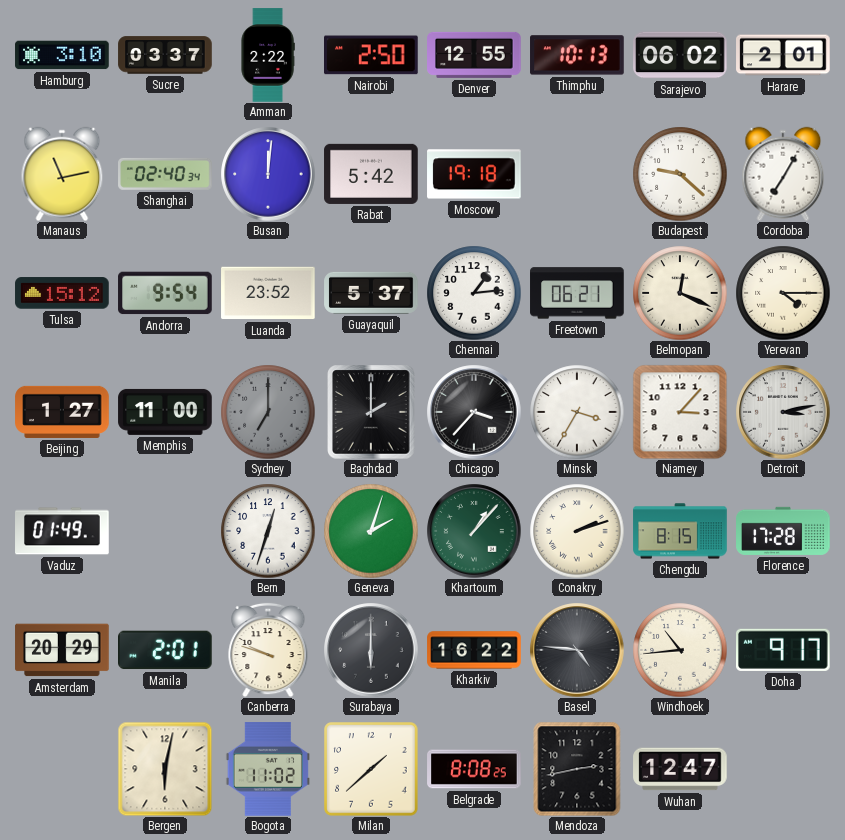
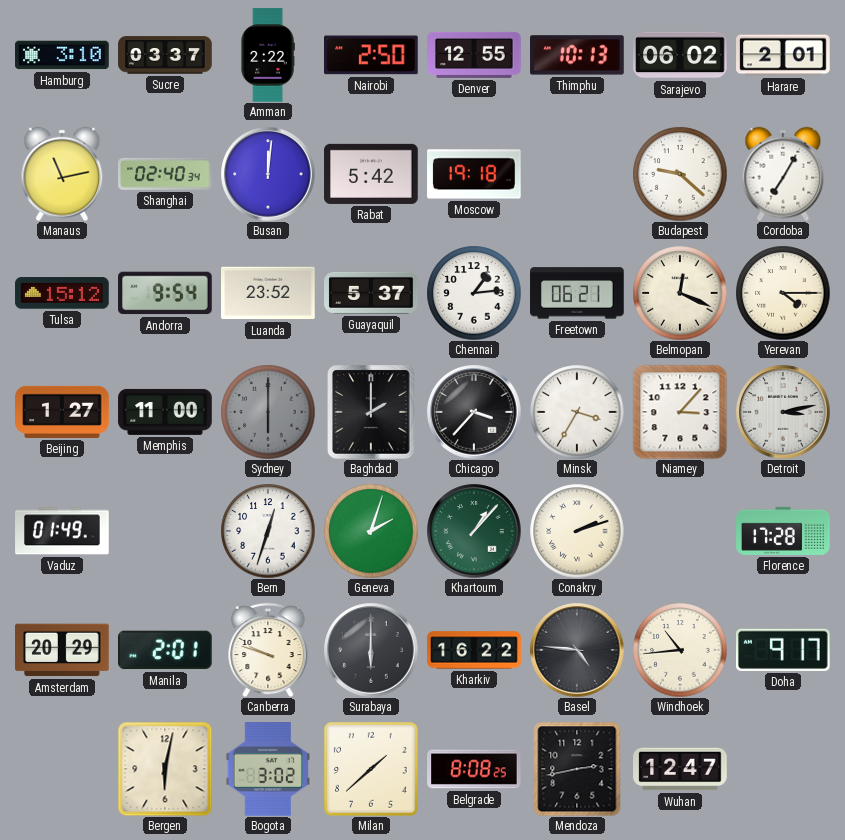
Sydney: 7:00 -> 6:00 (268, 412)
Chengdu: 8:15 -> none (680, 531)
Bogota: 11:02 -> 3:02 (268, 769)
